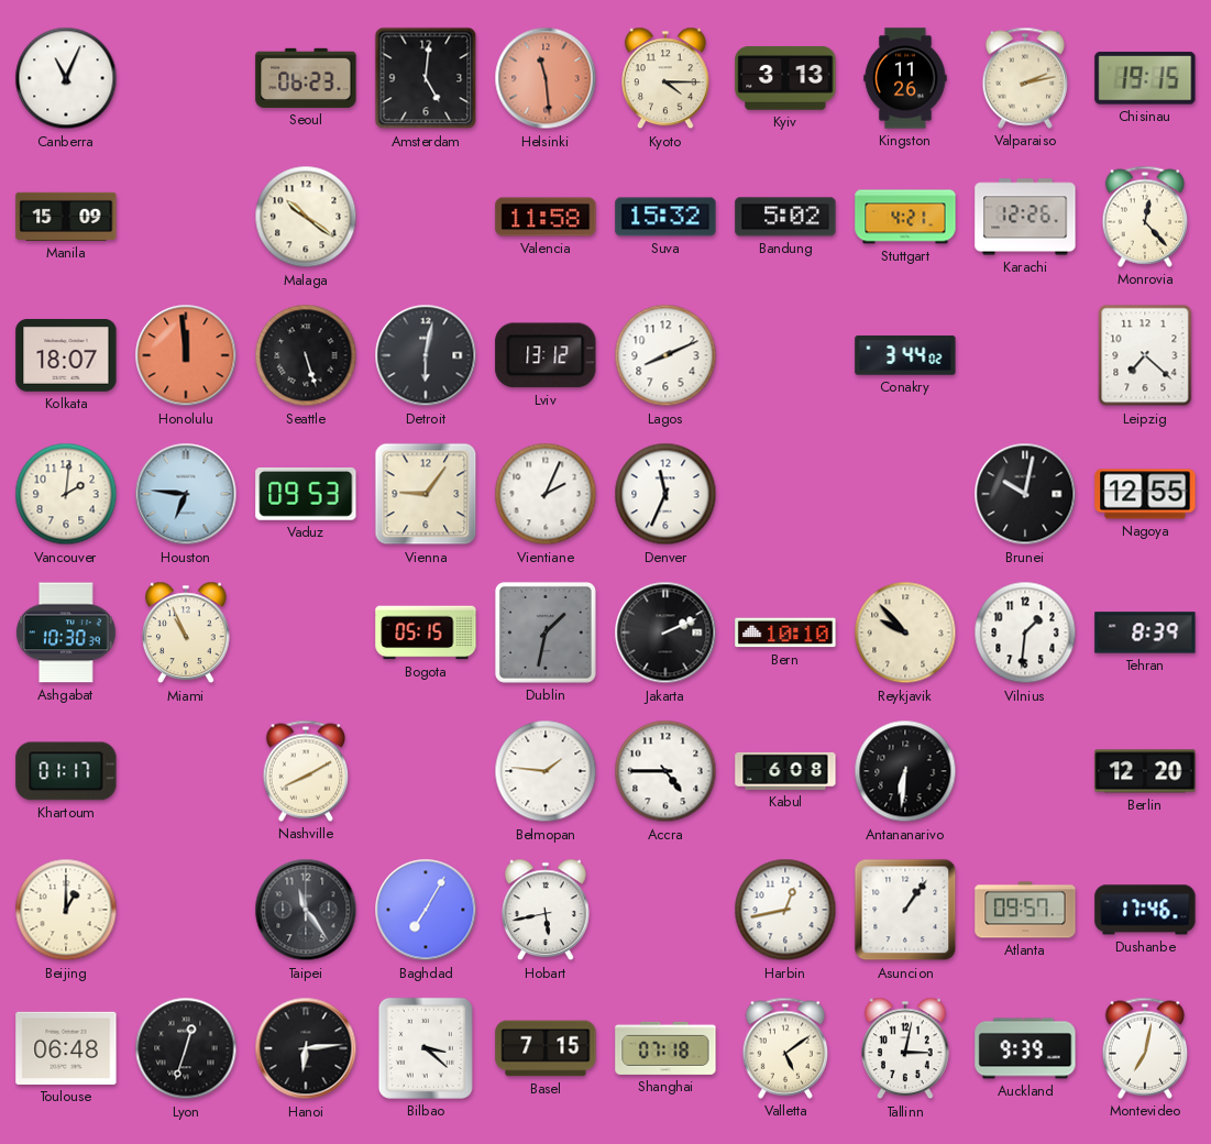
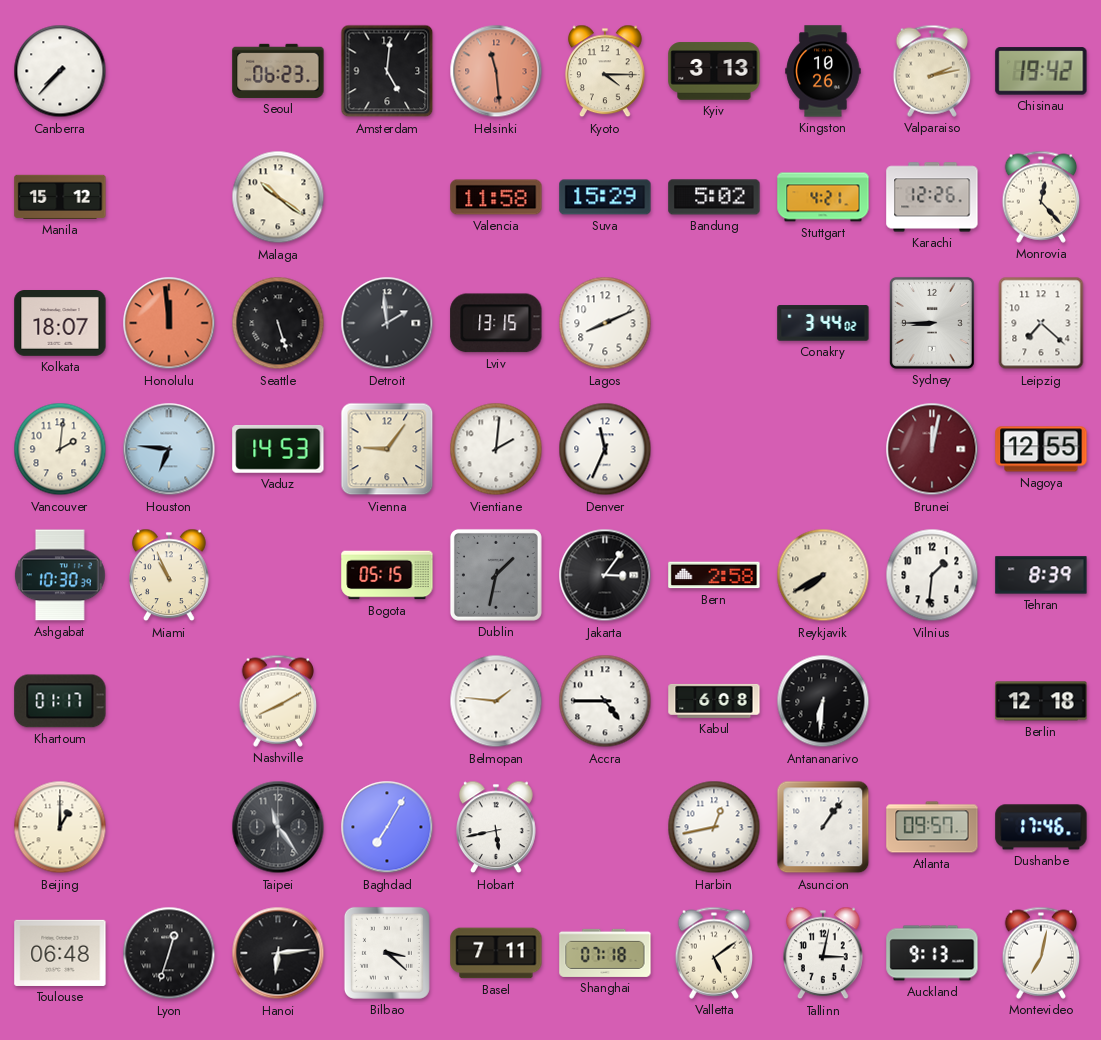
Canberra: 11:04 -> 7:37 (60, 71)
Kingston: 11:26 -> 10:26 (823, 71)
Chisinau: 19:15 -> 19:42 (1041, 71)
Manila: 15:09 -> 15:12 (60, 197)
Suva: 15:32 -> 15:29 (605, 197)
Detroit: 6:02 -> 1:59 (387, 323)
Lviv: 13:12 -> 13:15 (496, 323)
Sydney: none -> 8:45 (932, 323)
Vaduz: 09:53 -> 14:53 (278, 449)
Vientiane: 2:04 -> 2:01 (496, 449)
Brunei: 10:02 -> 12:02 (932, 449)
Brunei dial: black -> burgundy (932, 449)
Jakarta: 2:11 -> 3:06 (605, 575)
Bern: 10:10 -> 2:58 (714, 575)
Reykjavik: 9:53 -> 7:40 (823, 575)
Berlin: 12:20 -> 12:18 (1041, 701)
Basel: 7:15 -> 7:11 (496, 953)
Auckland: 9:39 -> 9:13 (932, 953)
